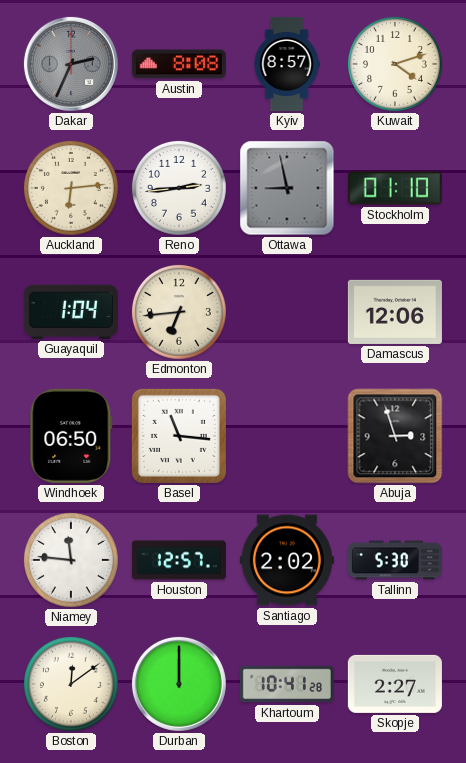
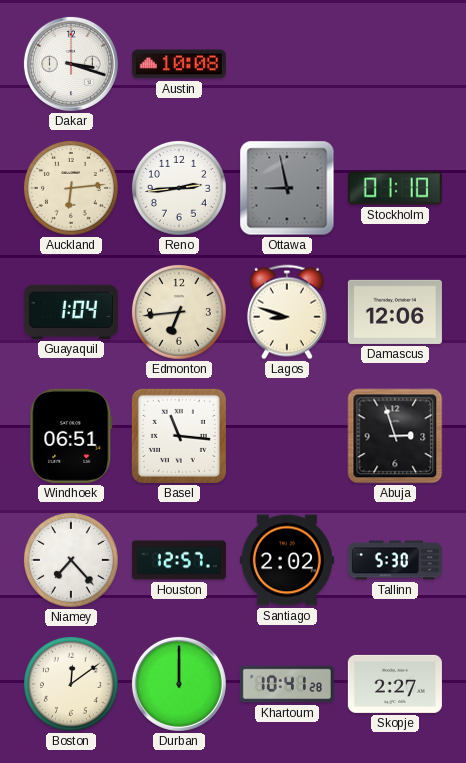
Dakar: 2:34 -> 3:18 (71, 64)
Dakar dial: grey -> white (71, 64)
Austin: 8:08 -> 10:08 (179, 64)
Kyiv: 8:57 -> none (287, 64)
Kuwait: 4:12 -> none (395, 64)
Lagos: none -> 8:48 (287, 312)
Windhoek: 06:50 -> 06:51 (71, 436)
Niamey: 11:46 -> 7:23 (71, 560)
